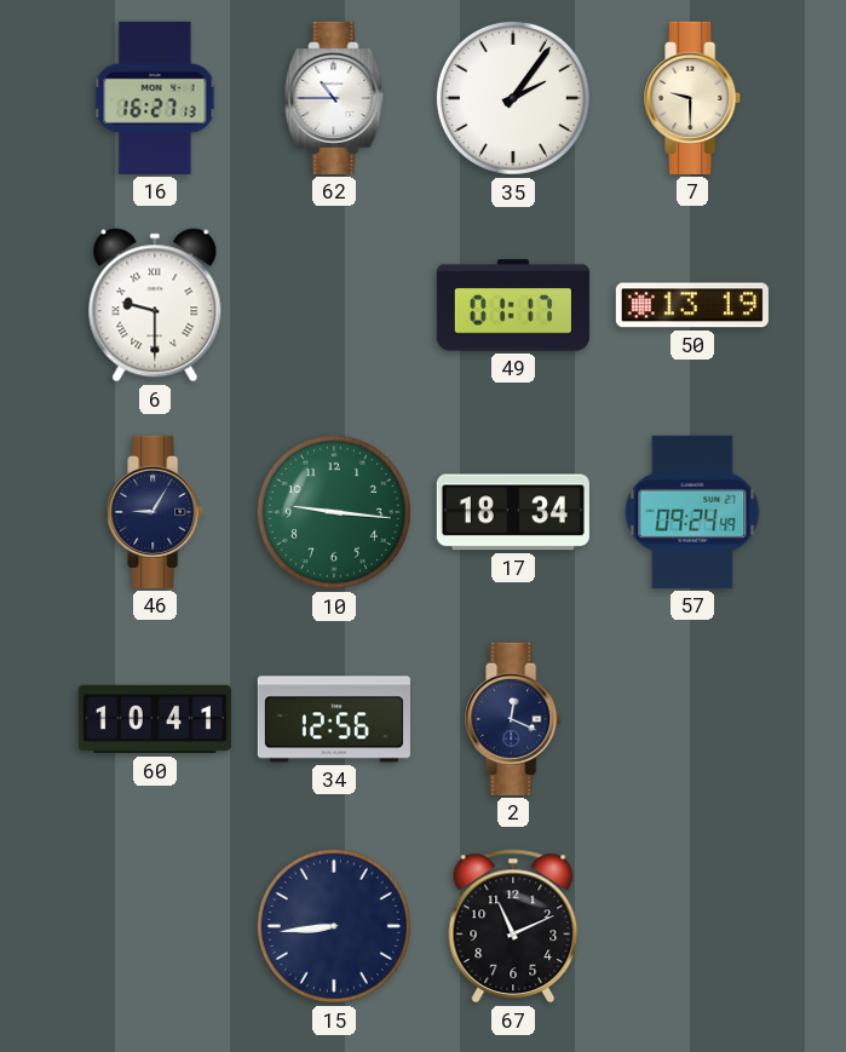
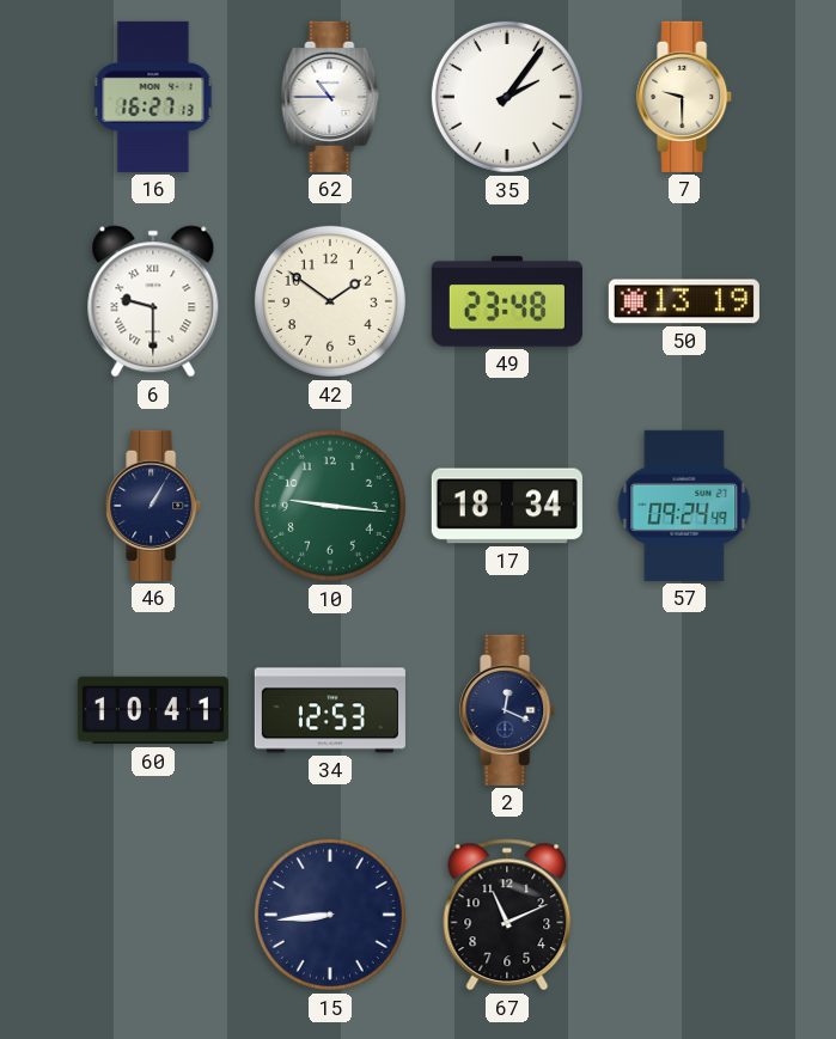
42: none -> 1:51 (330, 301)
49: 01:17 -> 23:48 (507, 301)
46: 9:05 -> 1:05 (154, 506)
34: 12:56 -> 12:53 (330, 710)
